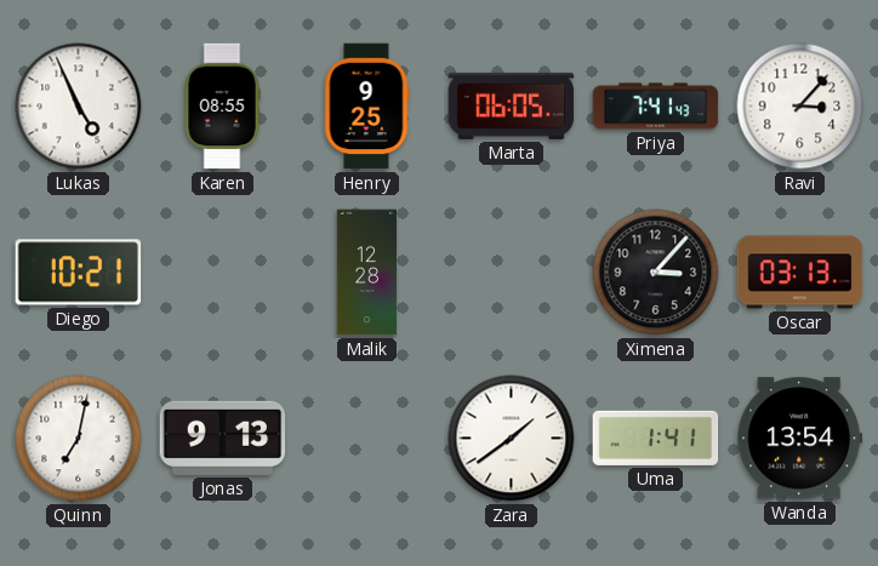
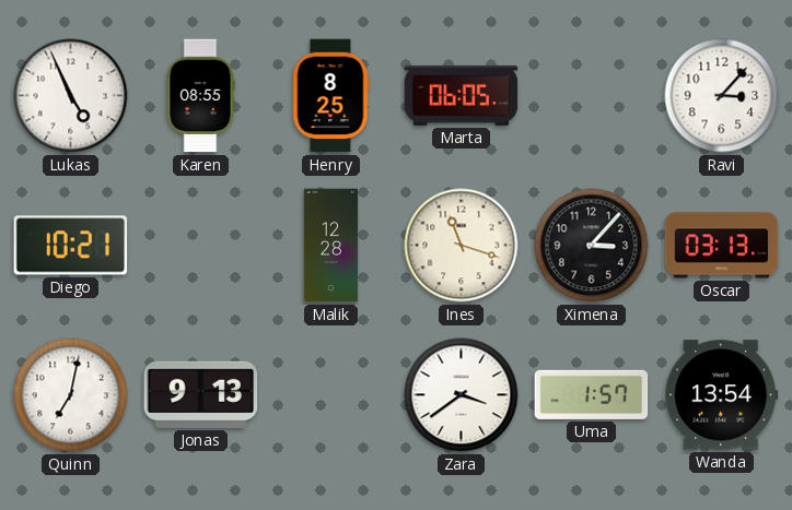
Henry: 9:25 -> 8:25 (330, 96)
Priya: 7:41 -> none (656, 107)
Ines: none -> 11:18 (462, 246)
Zara: 1:39 -> 3:39 (462, 395)
Uma: 1:41 -> 1:57 (592, 394)
